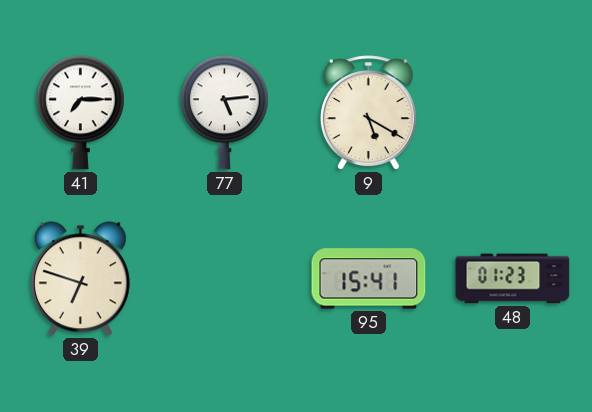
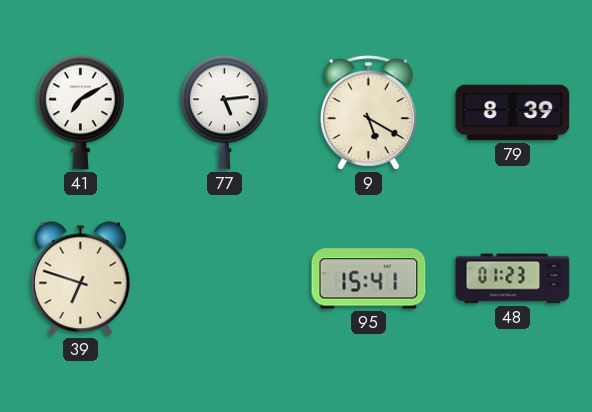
41: 7:15 -> 7:10 (80, 113)
79: none -> 8:39 (513, 113)
